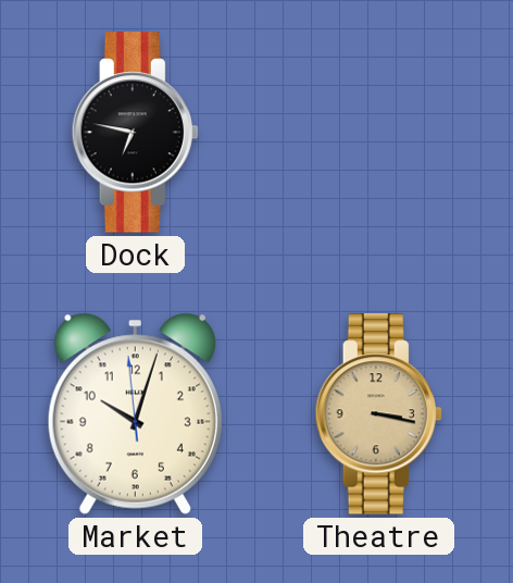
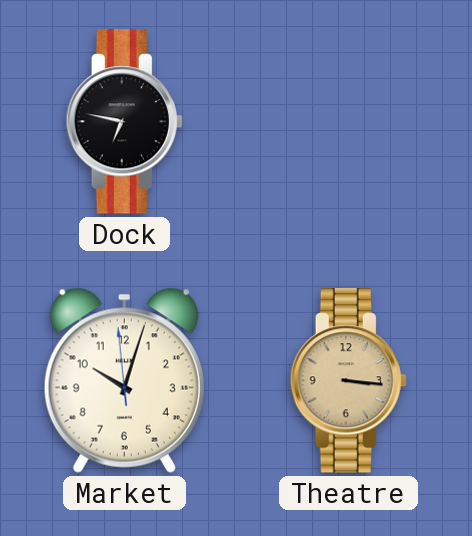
Theatre: 3:17 -> 3:16 (348, 381)
